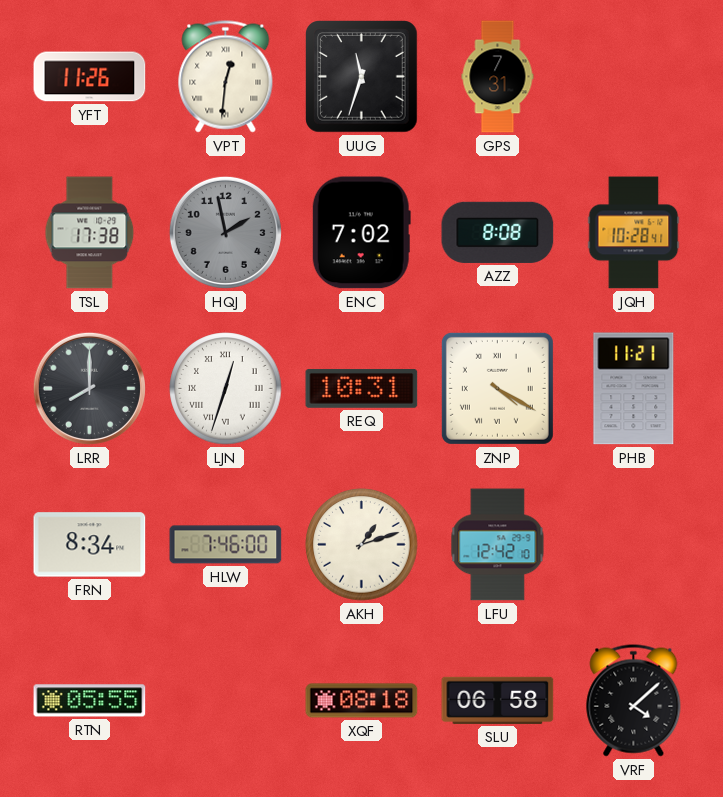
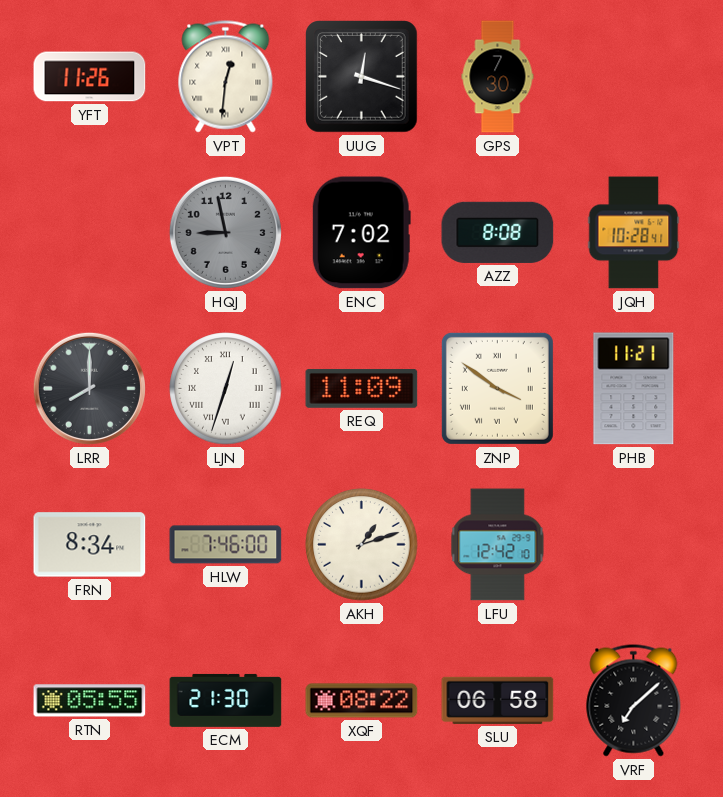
UUG: 11:33 -> 12:18 (362, 77)
GPS: 7:31 -> 7:30 (498, 77)
TSL: 17:38 -> none (90, 233)
HQJ: 1:58 -> 8:58 (225, 232)
REQ: 10:31 -> 11:09 (362, 389)
ZNP: 4:20 -> 3:51 (497, 388)
ECM: none -> 21:30 (226, 700)
XQF: 08:18 -> 08:22 (362, 701)
VRF: 4:08 -> 7:08 (634, 701)
